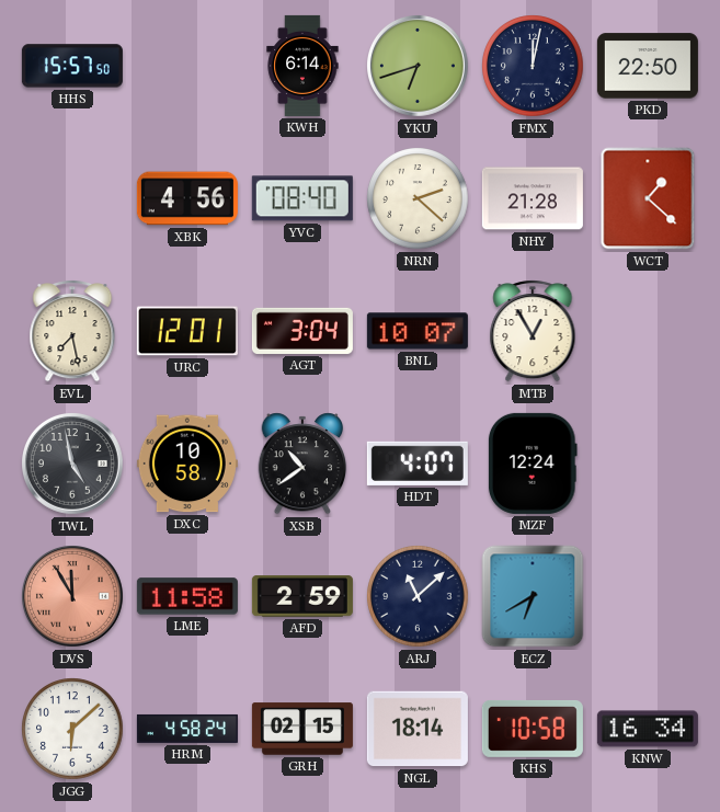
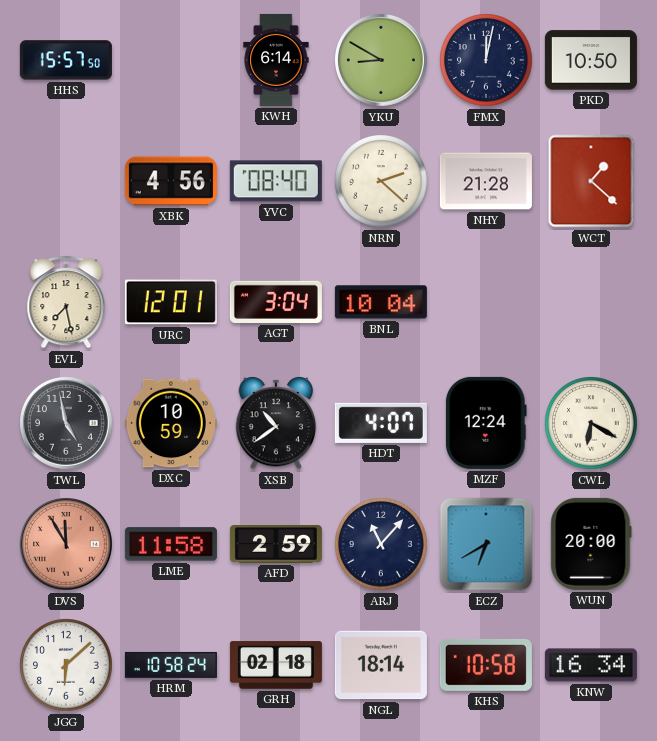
YKU: 6:42 -> 8:50 (382, 61)
PKD: 22:50 -> 10:50 (591, 60)
BNL: 10:07 -> 10:04 (381, 302)
MTB: 12:55 -> none (533, 331)
DXC: 10:58 -> 10:59 (171, 423)
CWL: none -> 6:20 (591, 423)
ARJ: 11:08 -> 11:07 (381, 544)
WUN: none -> 20:00 (591, 544)
HRM: 4:58 -> 10:58 (171, 665)
GRH: 02:15 -> 02:18 (276, 665)
